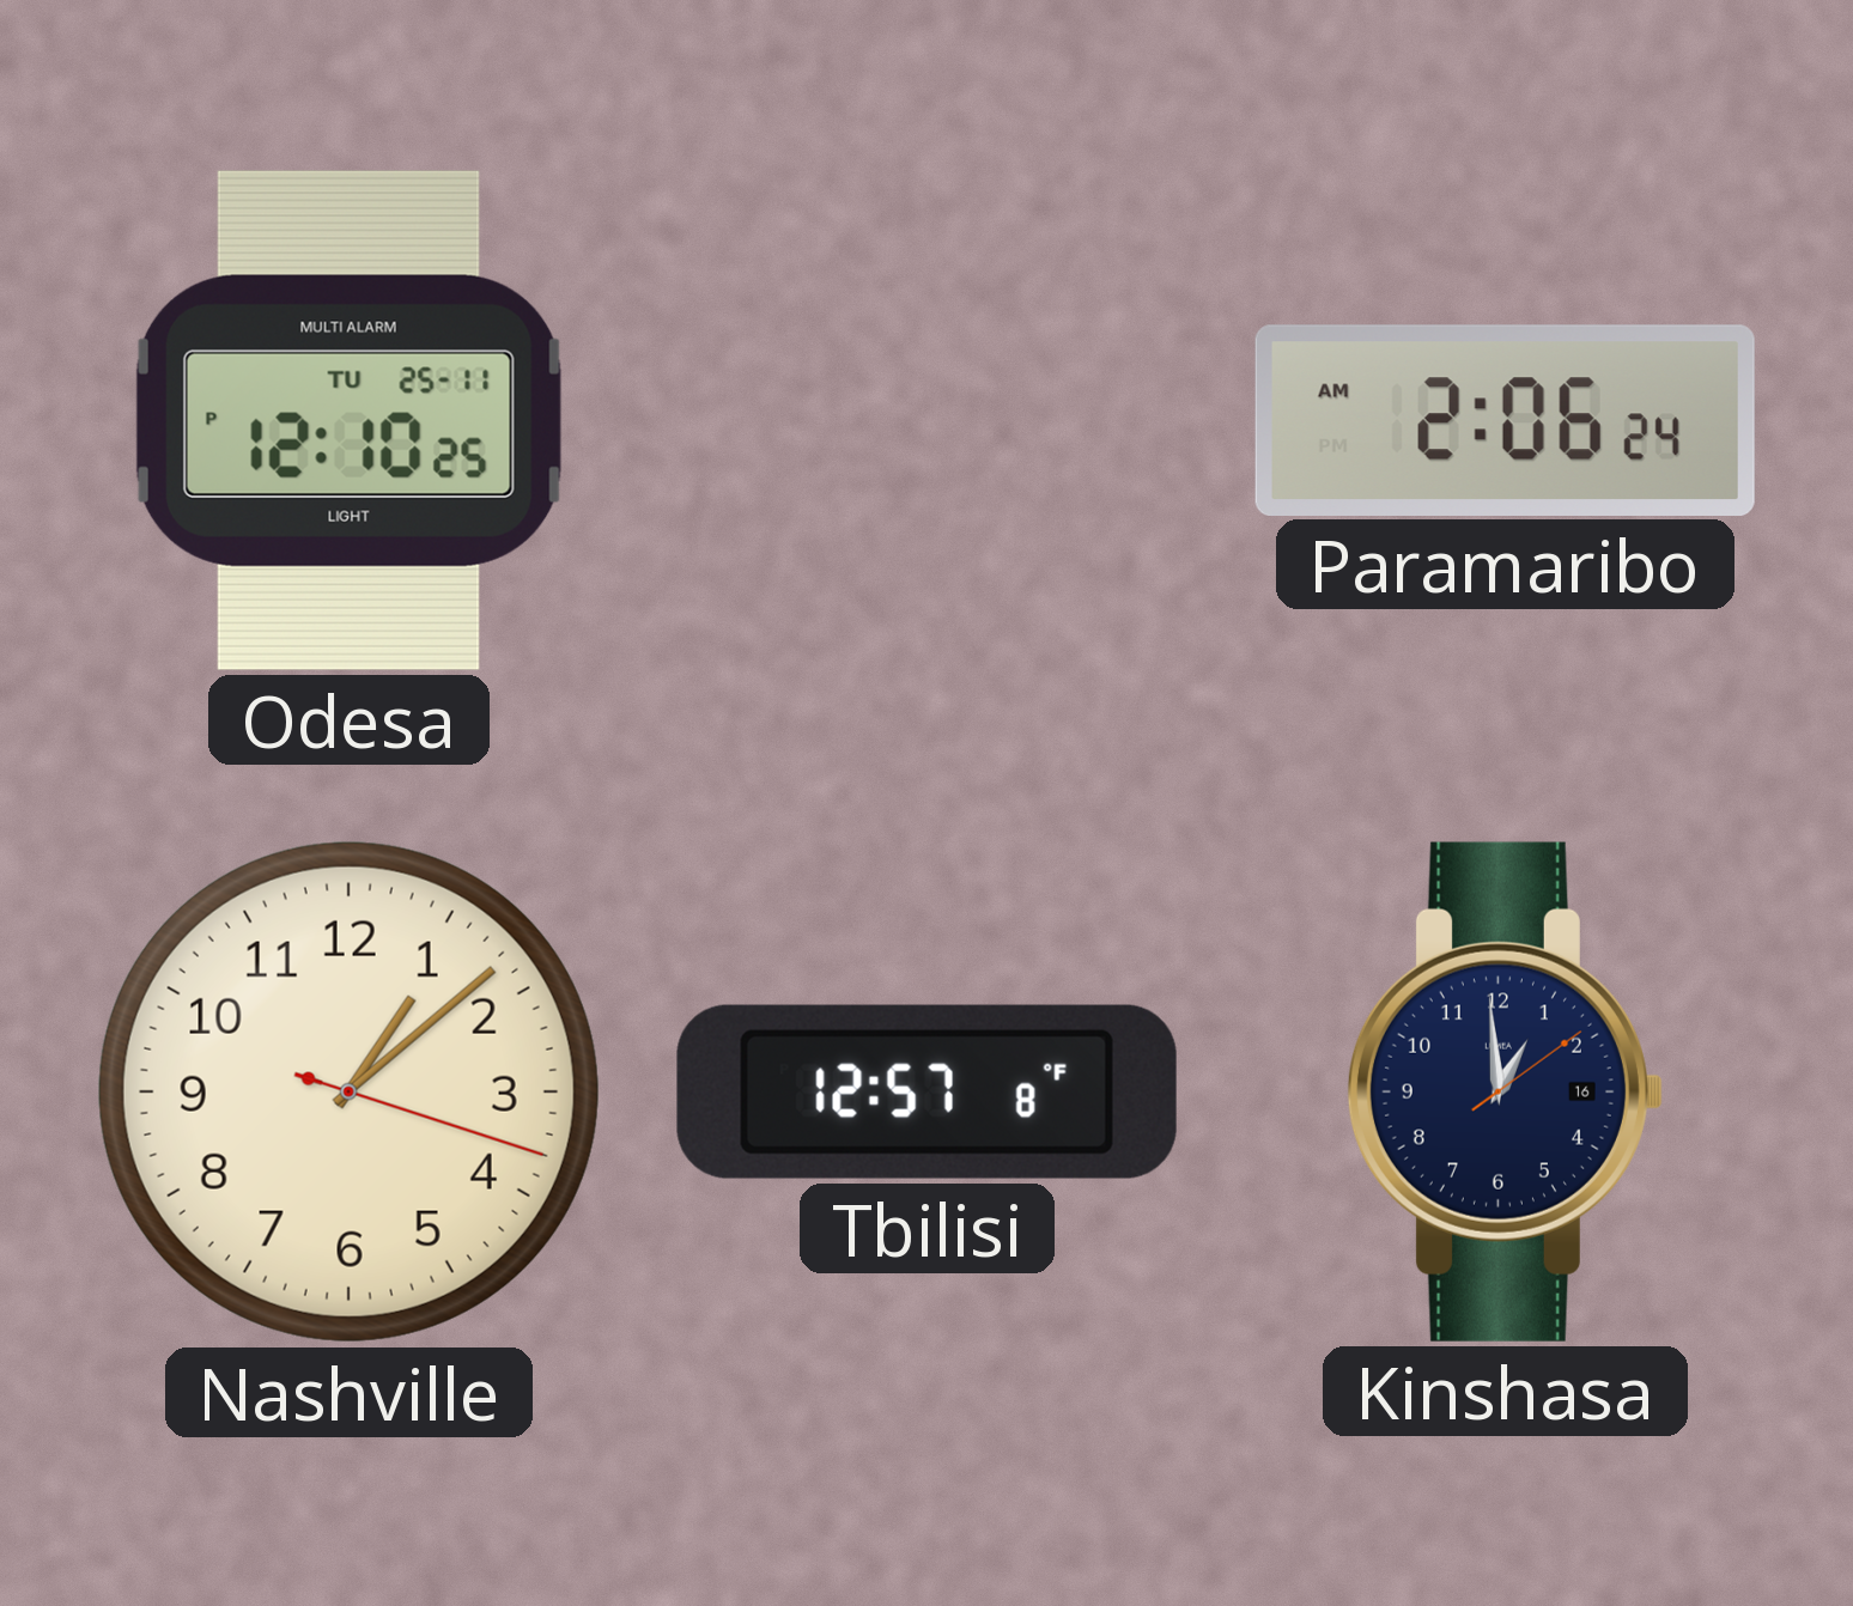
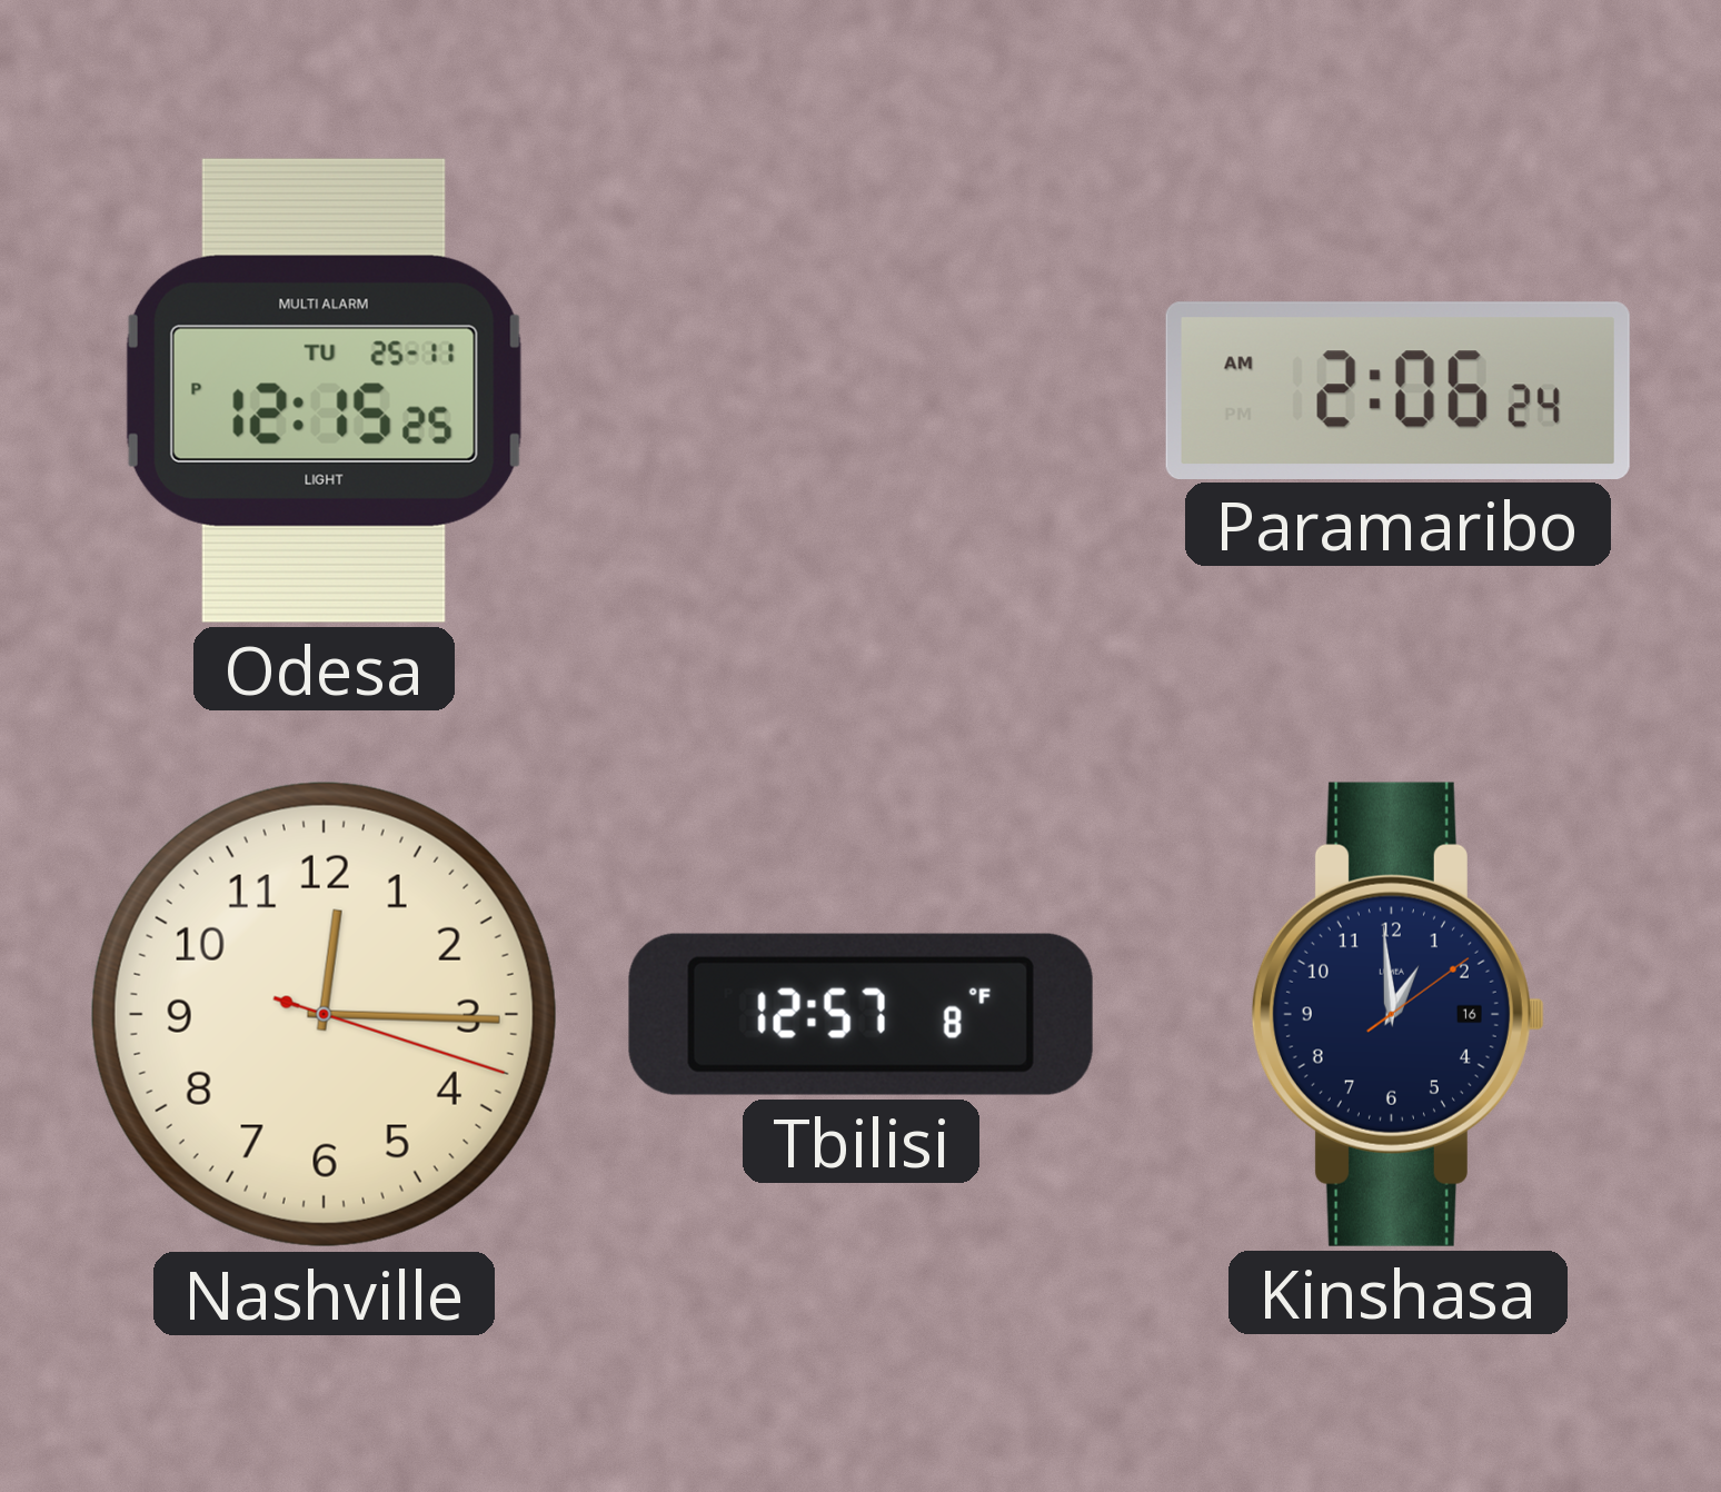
Odesa: 12:10 -> 12:15 (324, 390)
Nashville: 1:08 -> 12:15 (324, 1014)
